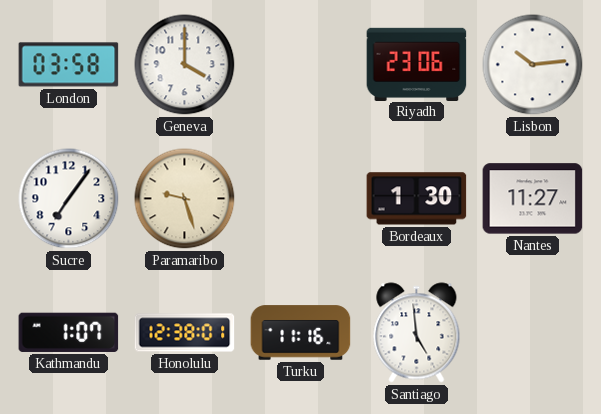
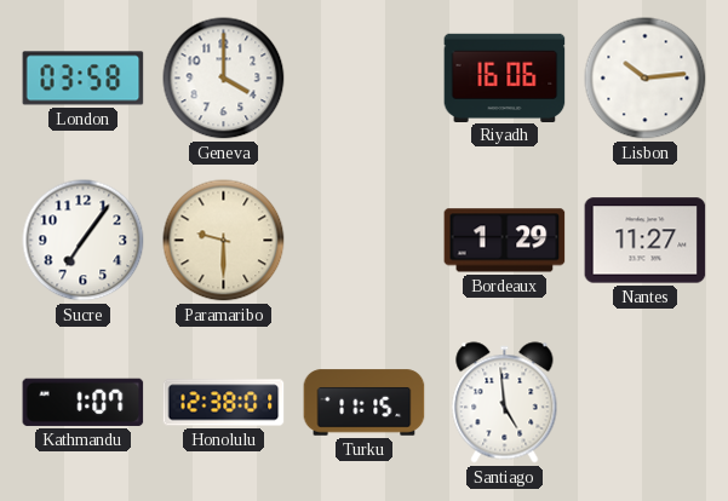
Riyadh: 23:06 -> 16:06 (505, 77)
Paramaribo: 9:27 -> 9:30 (224, 241)
Bordeaux: 1:30 -> 1:29 (505, 241)
Turku: 11:16 -> 11:15 (365, 403)
